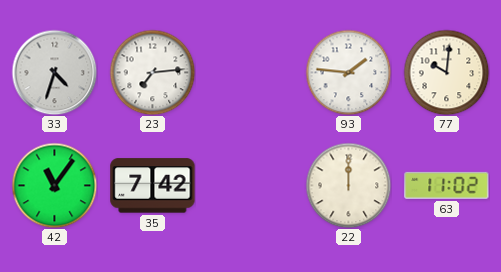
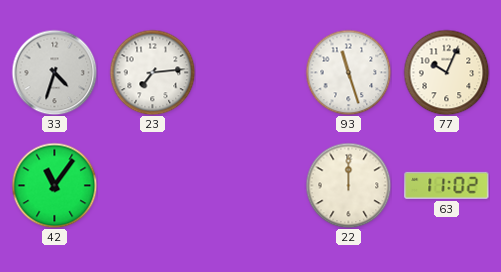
93: 1:46 -> 11:27 (348, 72)
77: 10:01 -> 10:04 (446, 72)
35: 7:42 -> none (153, 186)
